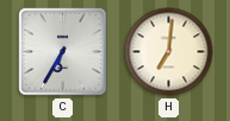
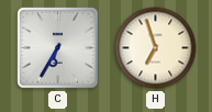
H: 7:01 -> 6:57 (156, 48)
